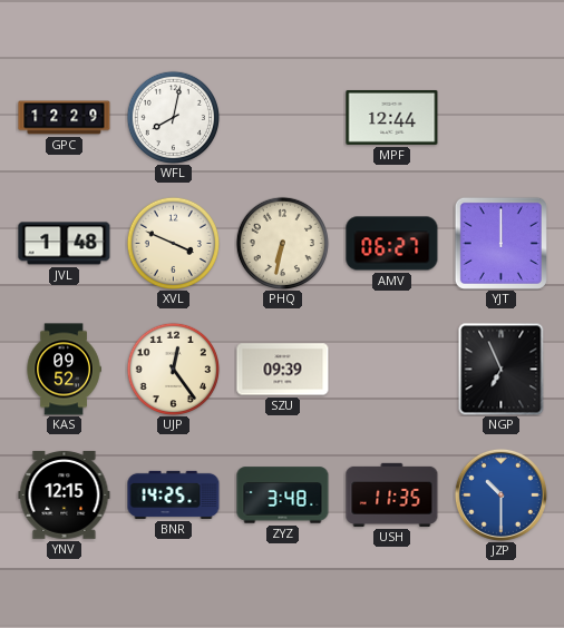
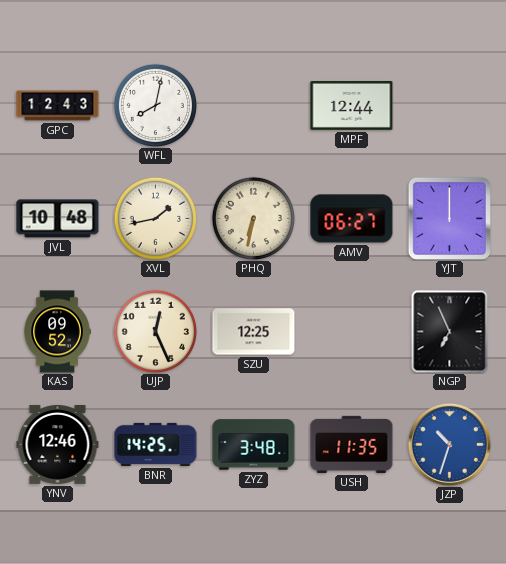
GPC: 12:29 -> 12:43 (58, 106)
JVL: 1:48 -> 10:48 (58, 219)
XVL: 3:49 -> 1:43 (155, 218)
UJP: 12:24 -> 12:26 (155, 331)
SZU: 09:39 -> 12:25 (254, 332)
YNV: 12:15 -> 12:46 (58, 444)
JZP: 10:30 -> 10:33 (449, 444)
